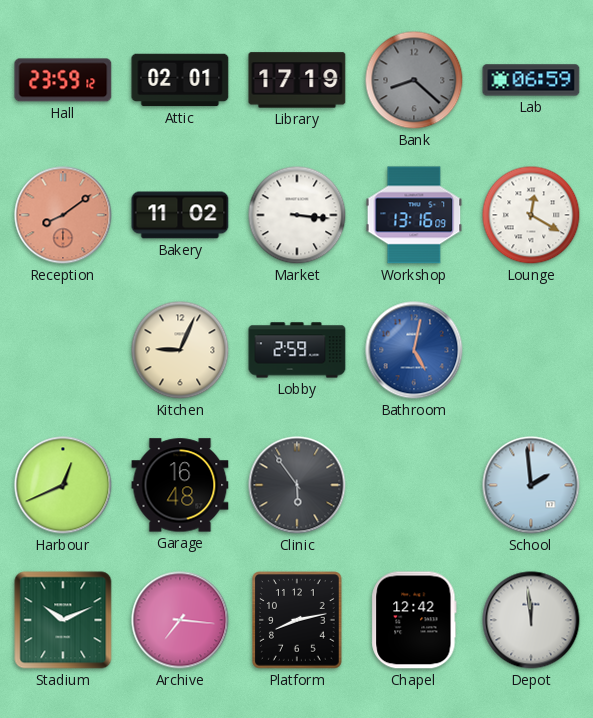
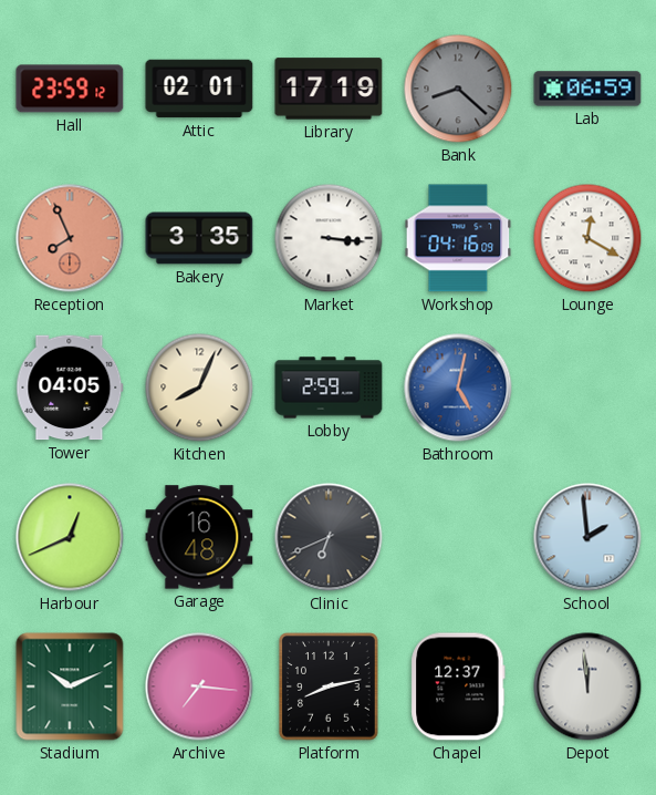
Reception: 8:09 -> 7:56 (70, 238)
Bakery: 11:02 -> 3:35 (199, 238)
Workshop: 13:16 -> 04:16 (458, 238)
Tower: none -> 04:05 (70, 388)
Kitchen: 9:04 -> 8:04 (199, 388)
Clinic: 5:54 -> 6:41 (329, 537)
Chapel: 12:42 -> 12:37 (458, 686)
